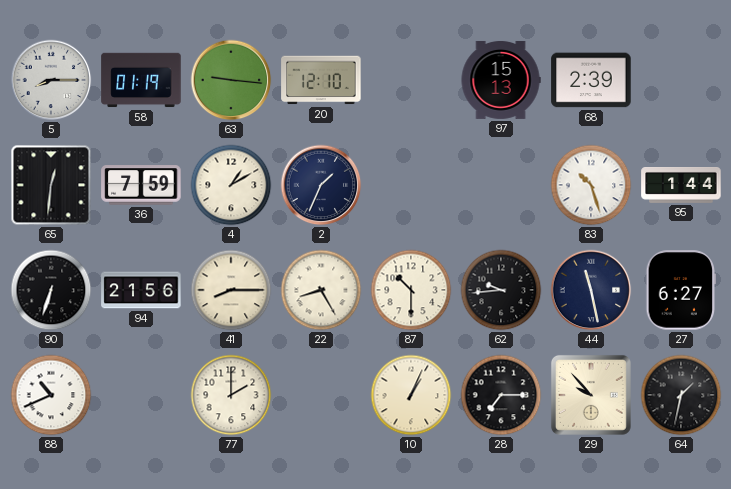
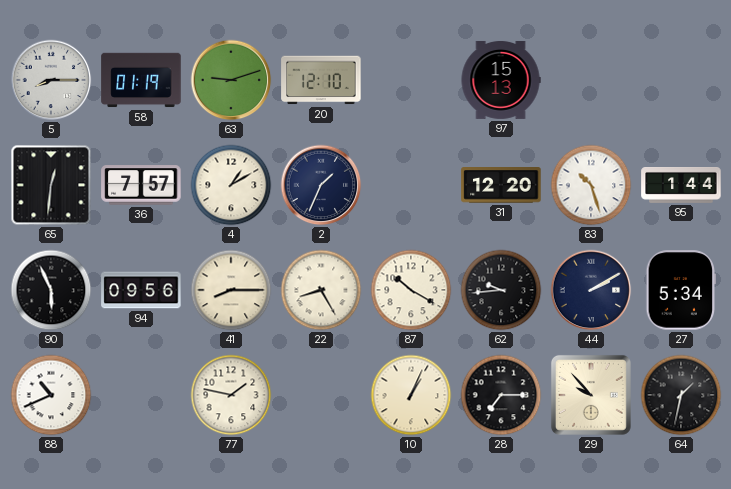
63: 9:16 -> 9:12 (231, 80)
68: 2:39 -> none (591, 80)
36: 7:59 -> 7:57 (141, 185)
31: none -> 12:20 (501, 185)
90: 6:33 -> 5:56 (51, 290)
94: 21:56 -> 09:56 (141, 290)
87: 10:30 -> 10:20 (411, 290)
44: 11:28 -> 2:10 (591, 290)
27: 6:27 -> 5:34 (680, 290)
77: 2:00 -> 1:47 (231, 395)
